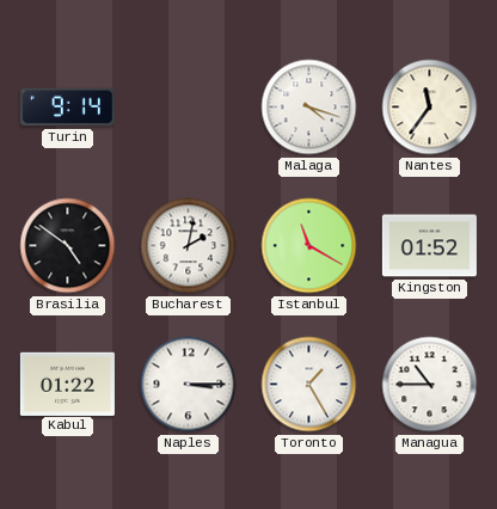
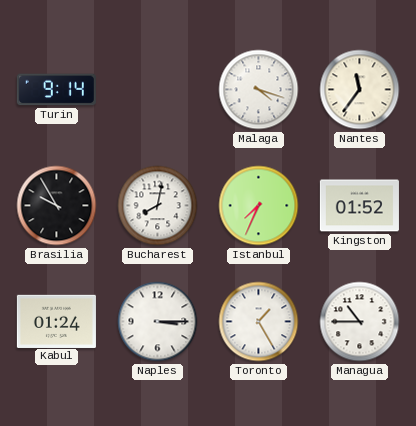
Brasilia: 4:51 -> 9:55 (57, 206)
Bucharest: 2:02 -> 8:02 (158, 206)
Istanbul: 11:20 -> 7:34 (259, 206)
Kabul: 01:22 -> 01:24 (56, 321)
